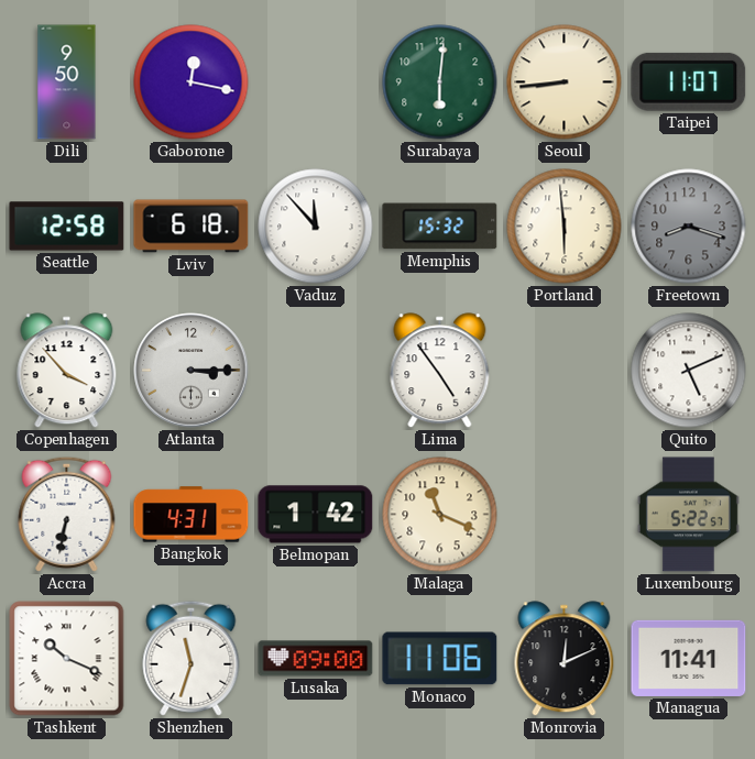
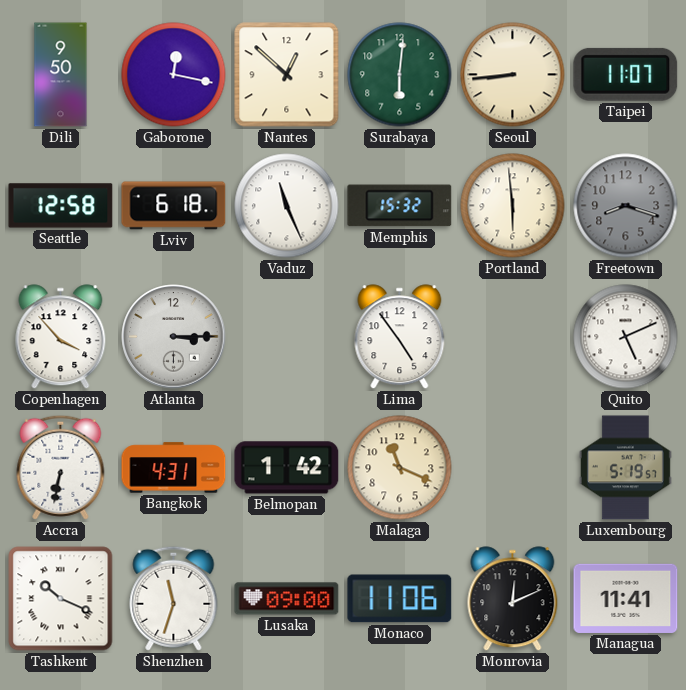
Nantes: none -> 12:52 (287, 75)
Vaduz: 11:53 -> 11:26 (287, 206)
Luxembourg: 5:22 -> 5:19 (625, 468)
